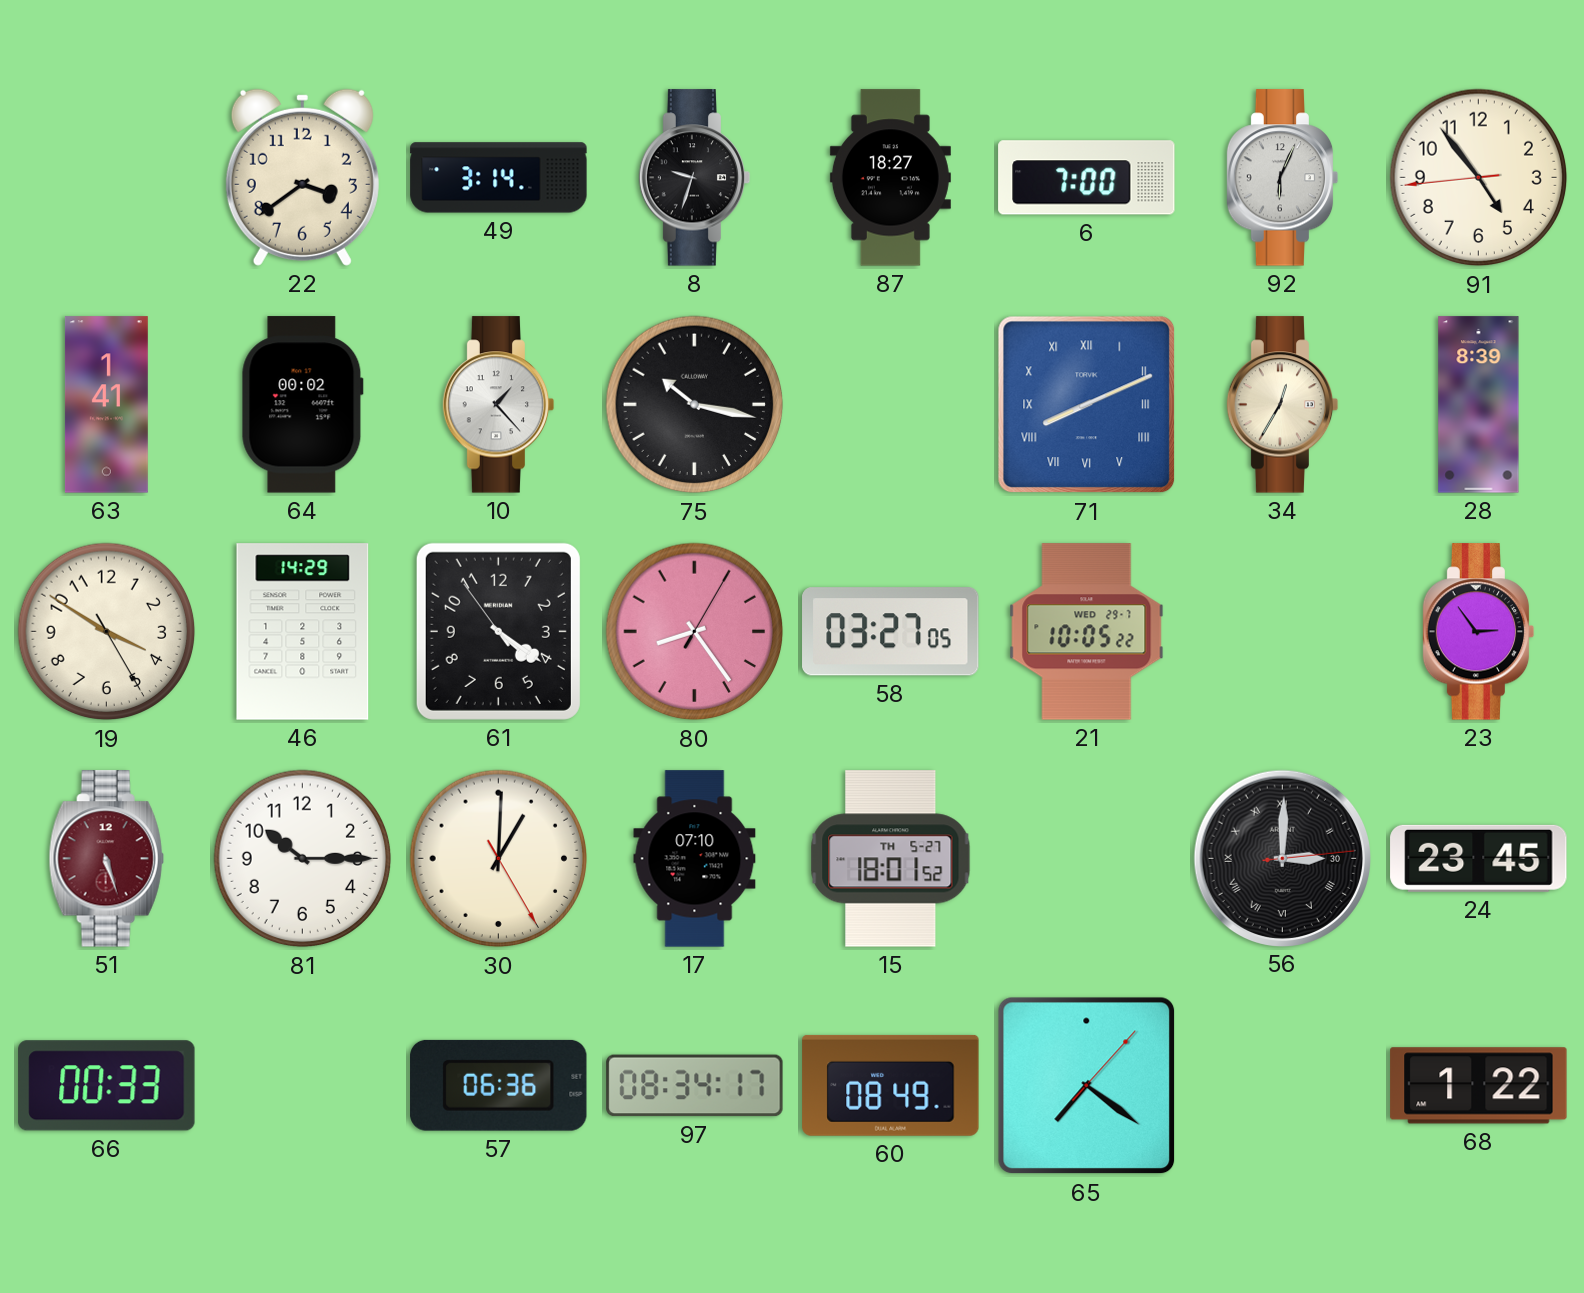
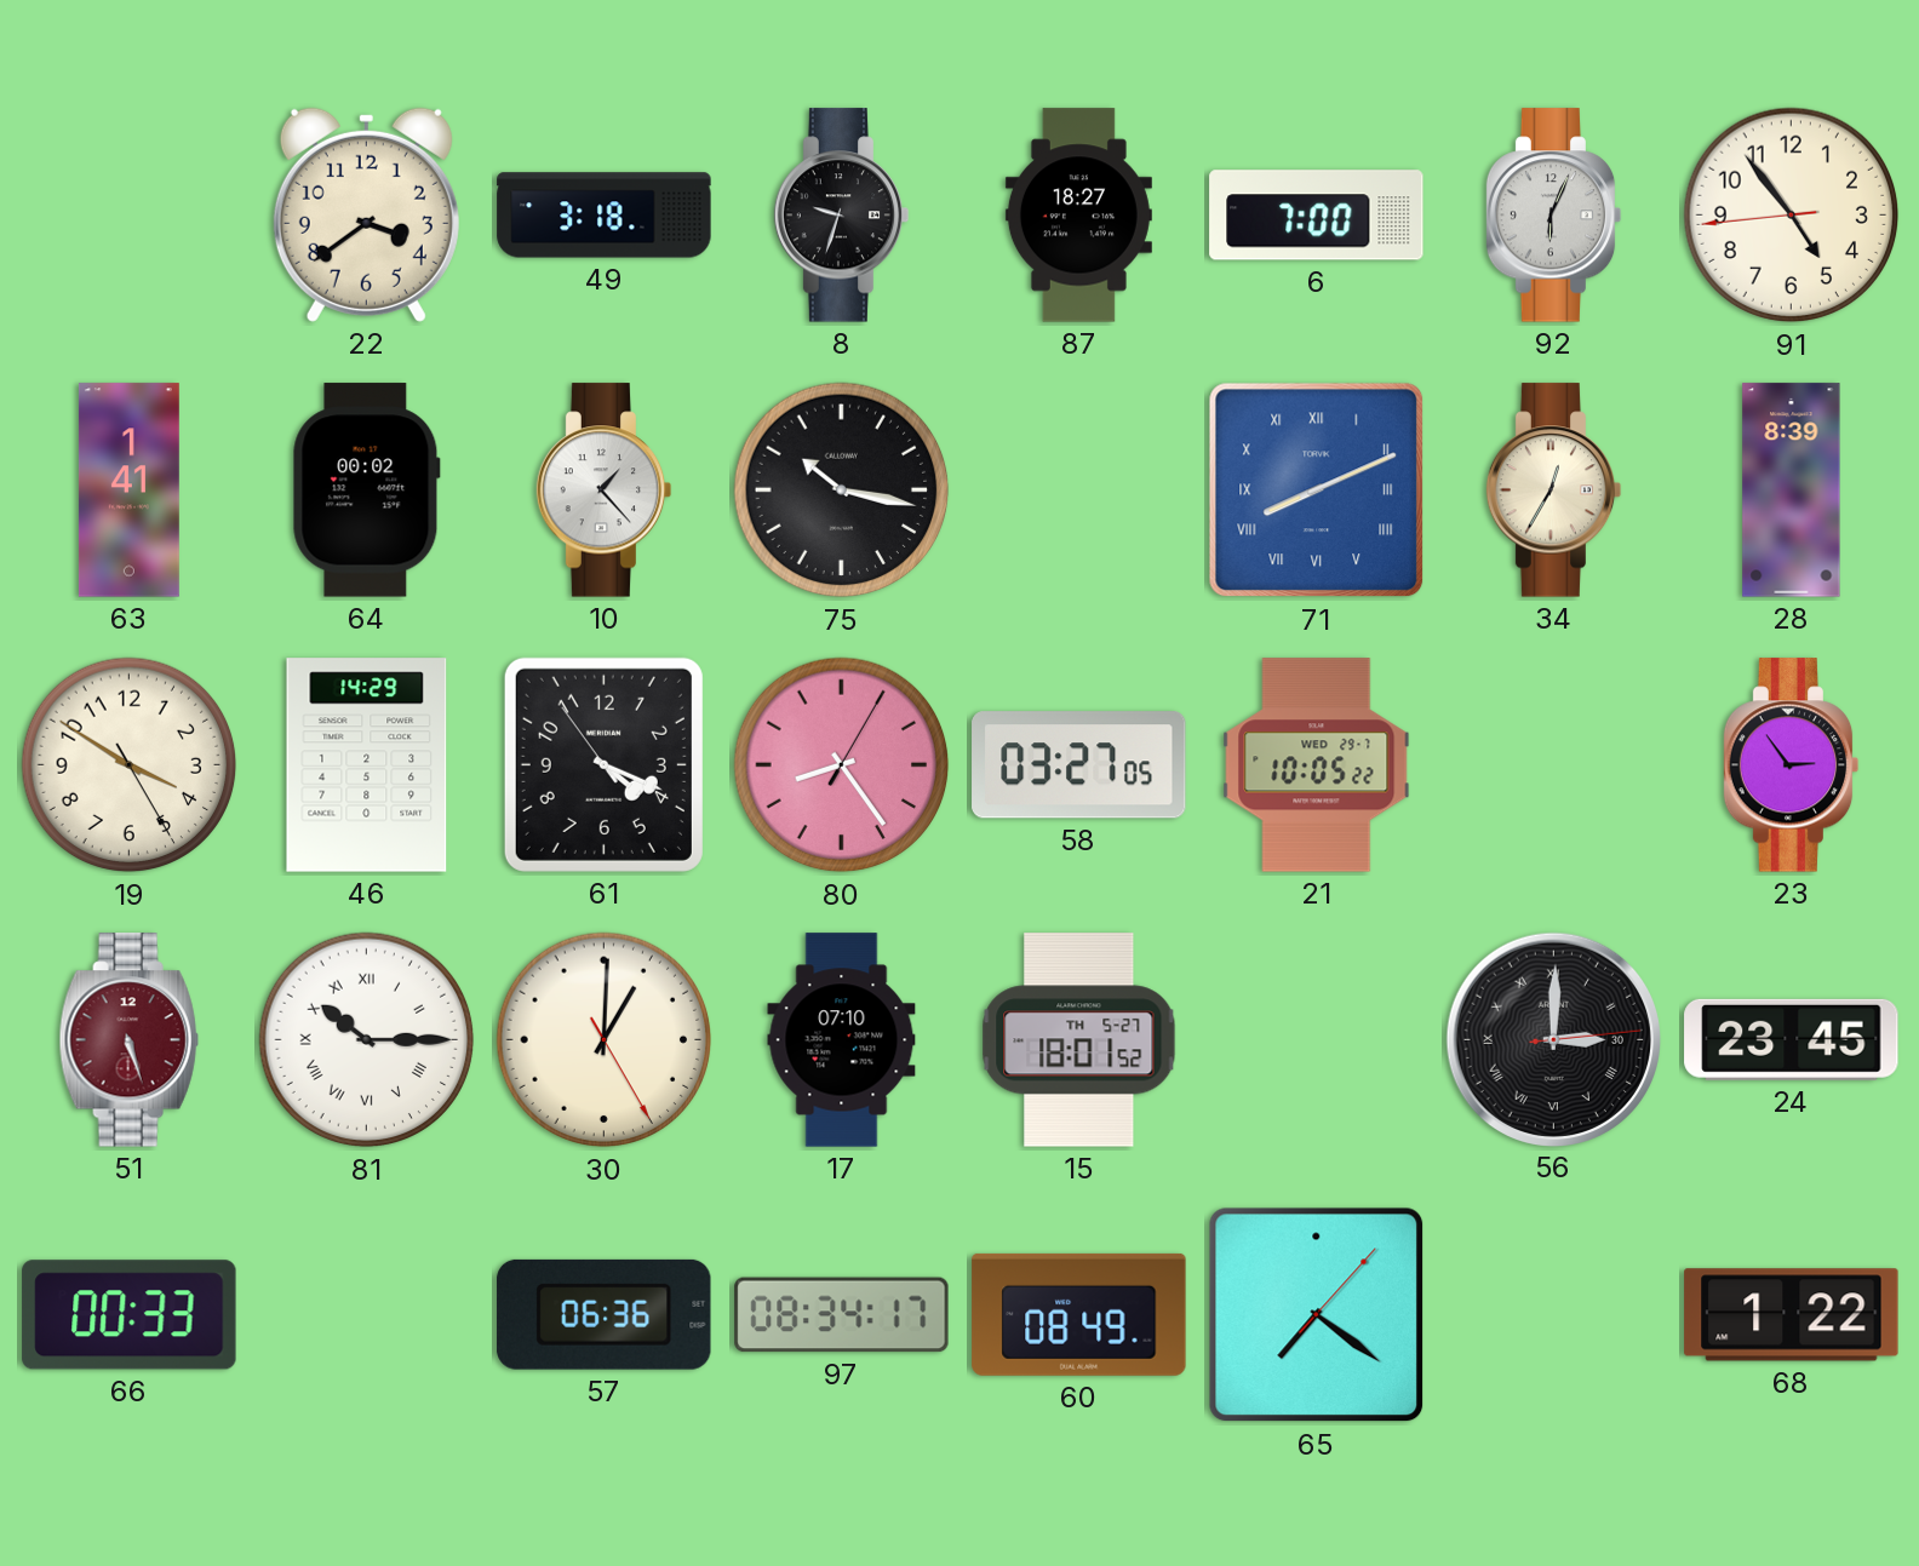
49: 3:14 -> 3:18 (605, 216)
61: 4:20 -> 4:18 (603, 764)
81 numerals: Arabic -> Roman (367, 1040)
